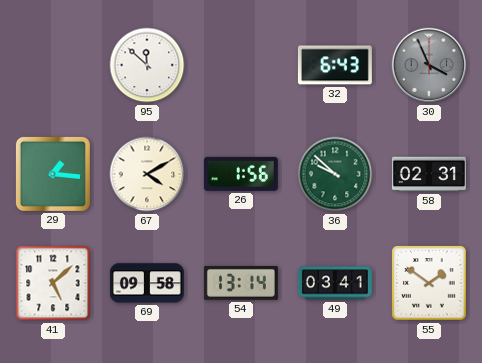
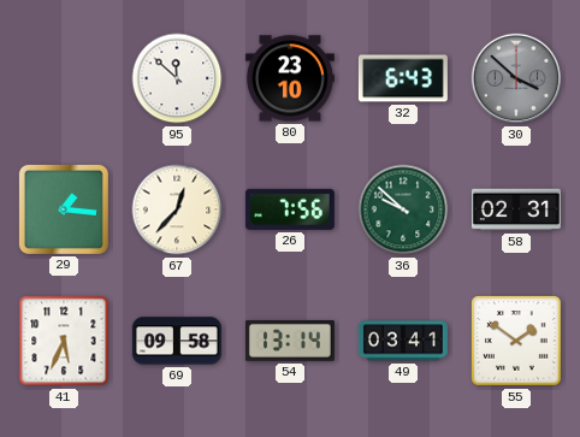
80: none -> 23:10 (290, 78)
30: 3:56 -> 3:52 (516, 78)
67: 4:10 -> 12:37 (177, 209)
26: 1:56 -> 7:56 (290, 209)
41: 5:08 -> 5:34 (64, 341)
